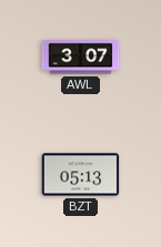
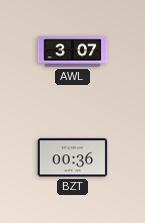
BZT: 05:13 -> 00:36 (73, 158)
